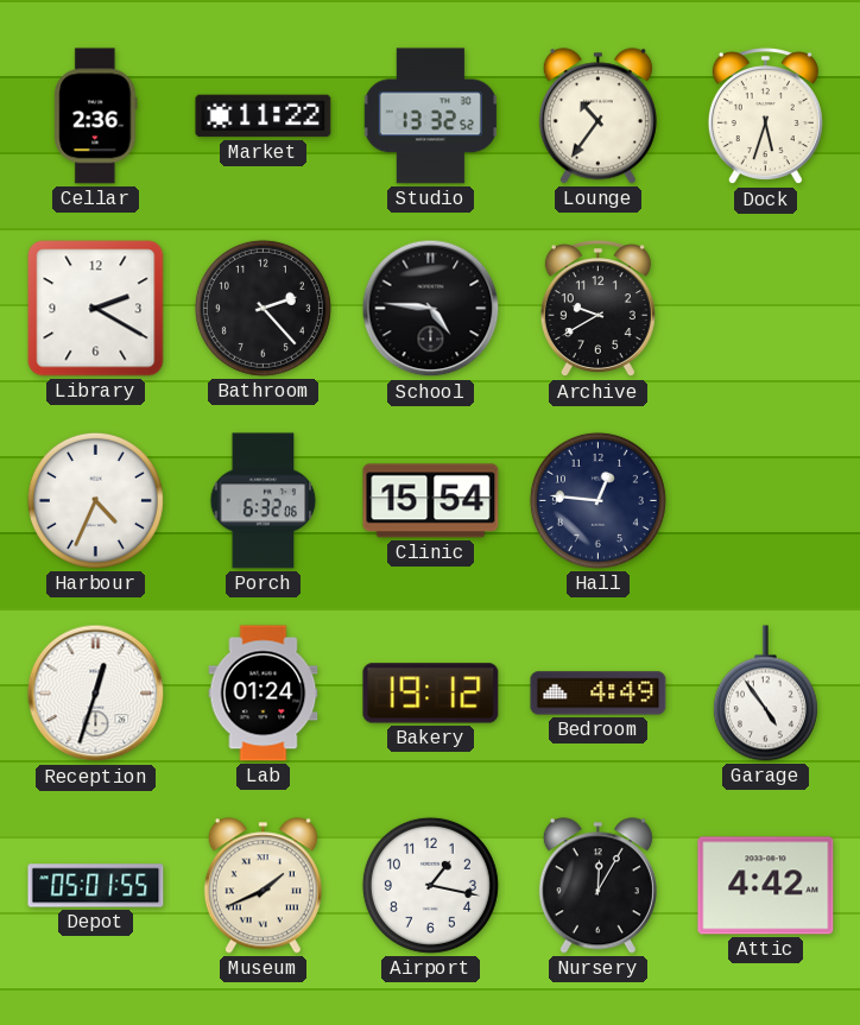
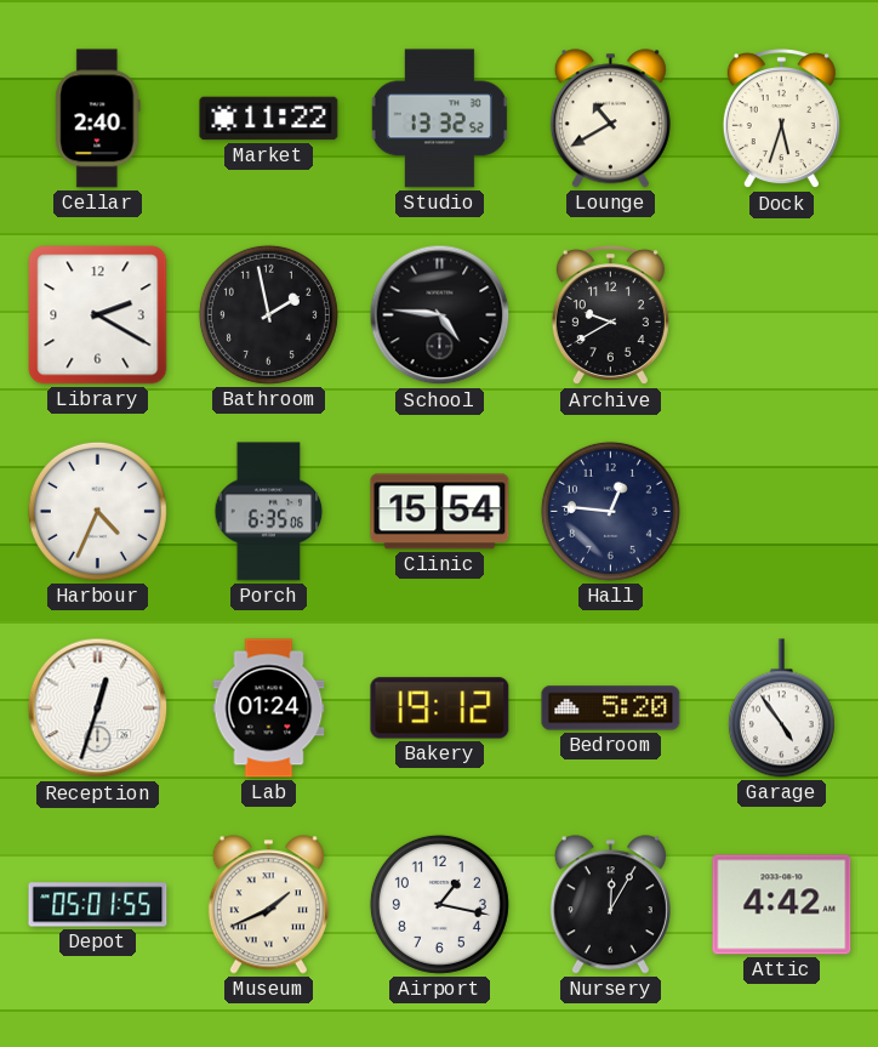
Cellar: 2:36 -> 2:40 (98, 119)
Lounge: 10:36 -> 10:40 (610, 119)
Bathroom: 2:23 -> 1:58 (268, 314)
Porch: 6:32 -> 6:35 (269, 512)
Bedroom: 4:49 -> 5:20 (611, 709)
